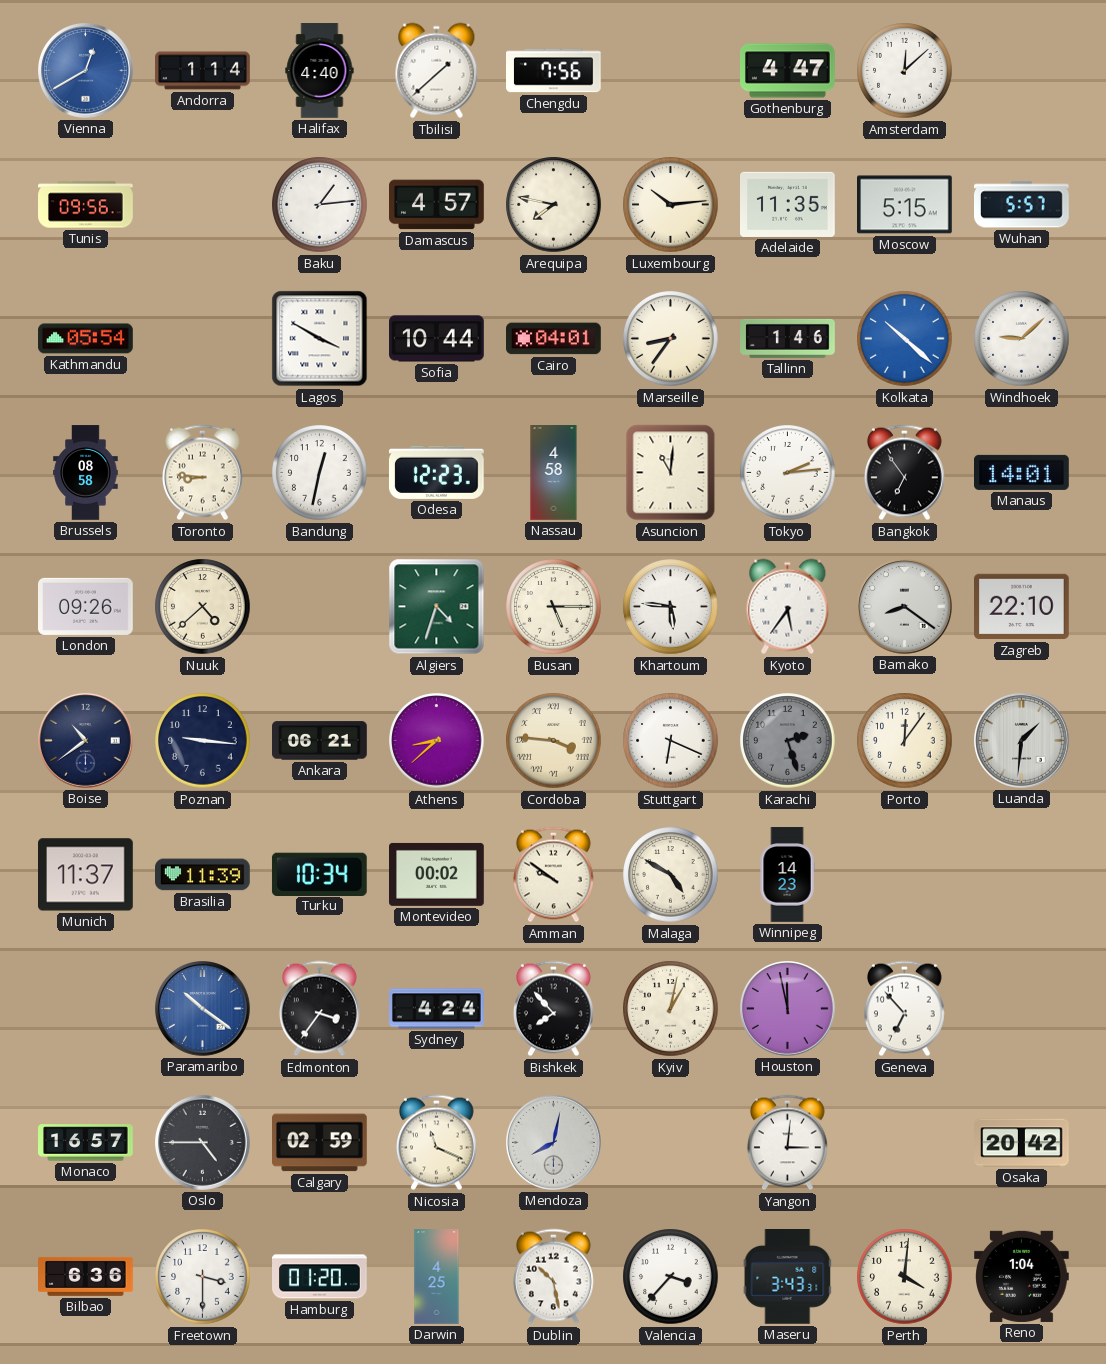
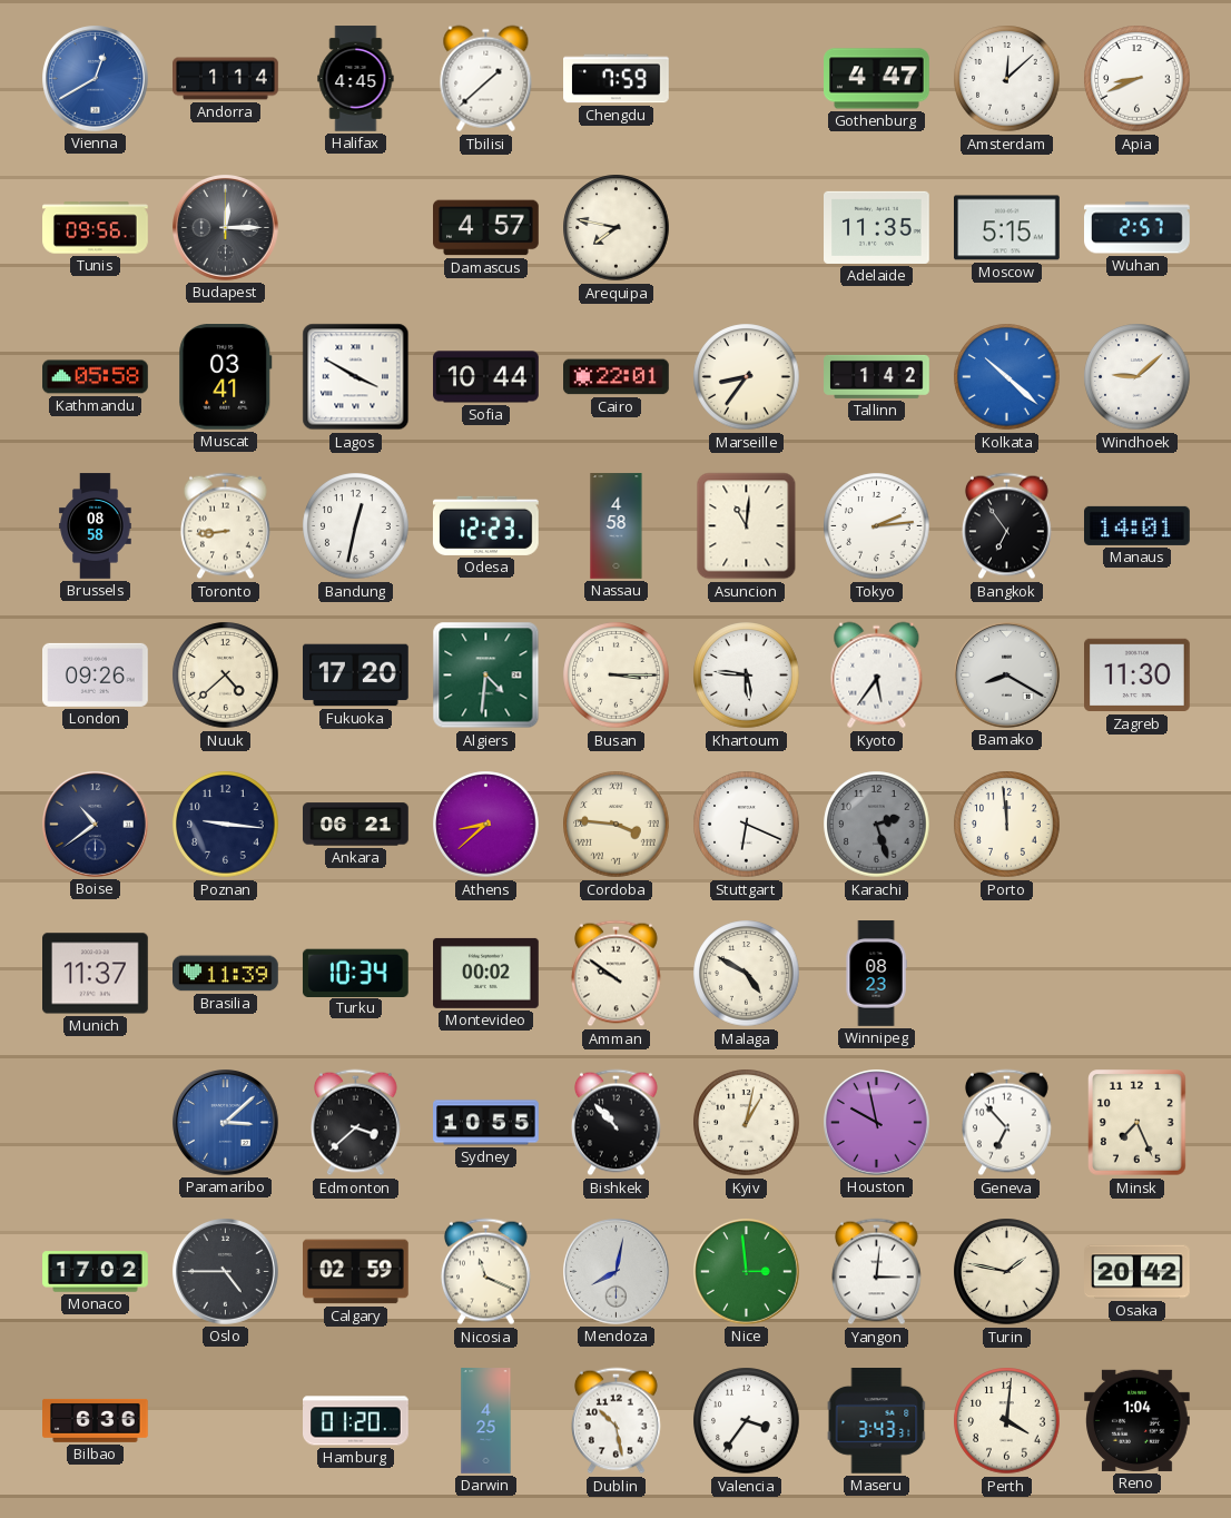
Halifax: 4:40 -> 4:45 (356, 79)
Chengdu: 7:56 -> 7:59 (617, 79)
Apia: none -> 8:41 (1138, 79)
Budapest: none -> 12:15 (226, 228)
Baku: 1:14 -> none (320, 205)
Luxembourg: 10:14 -> none (671, 205)
Wuhan: 5:57 -> 2:57 (1138, 228)
Kathmandu: 05:54 -> 05:58 (96, 377)
Muscat: none -> 03:41 (226, 377)
Cairo: 04:01 -> 22:01 (617, 377)
Tallinn: 1:46 -> 1:42 (877, 376)
Toronto: 8:46 -> 8:44 (226, 526)
Fukuoka: none -> 17:20 (356, 676)
Algiers: 4:33 -> 4:31 (486, 676)
Busan: 5:15 -> 3:15 (617, 676)
Bamako: 8:21 -> 8:20 (1007, 676)
Zagreb: 22:10 -> 11:30 (1138, 676)
Porto: 12:06 -> 11:59 (1007, 825)
Luanda: 1:31 -> none (1022, 741)
Winnipeg: 14:23 -> 08:23 (876, 974)
Paramaribo: 10:21 -> 3:08 (226, 1123)
Edmonton: 3:36 -> 3:38 (356, 1123)
Sydney: 4:24 -> 10:55 (486, 1123)
Bishkek: 7:53 -> 10:53 (617, 1123)
Houston: 11:58 -> 9:58 (877, 1123)
Minsk: none -> 7:26 (1138, 1123)
Monaco: 16:57 -> 17:02 (96, 1272)
Nice: none -> 2:59 (747, 1272)
Turin: none -> 1:47 (1007, 1272)
Freetown: 3:30 -> none (203, 1277)
Valencia: 3:37 -> 3:36 (747, 1421)
